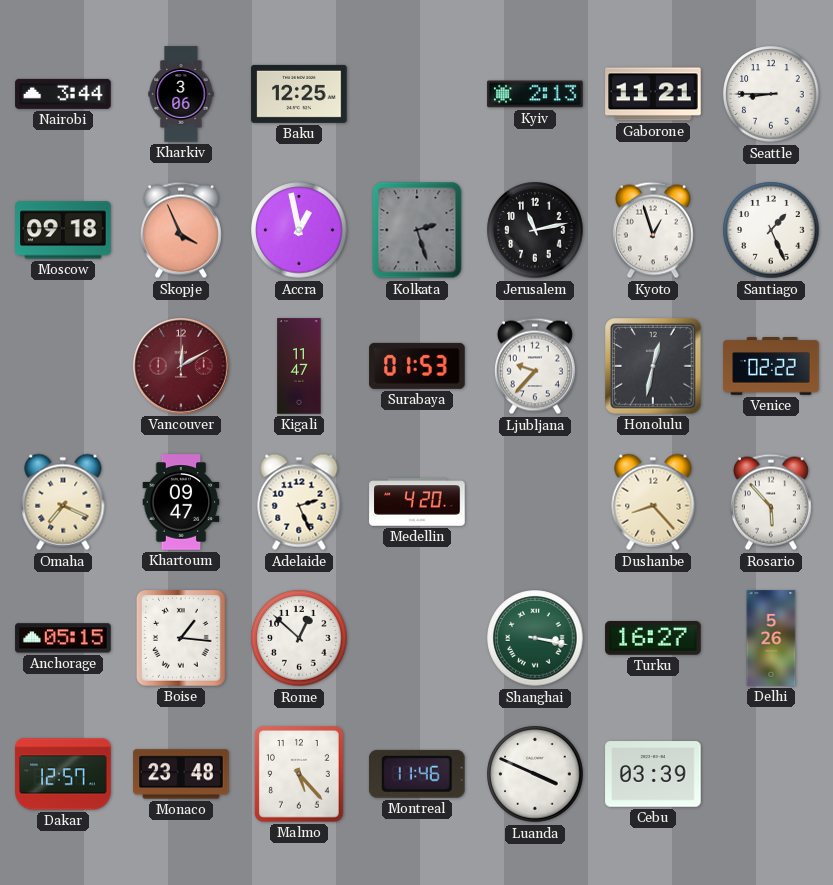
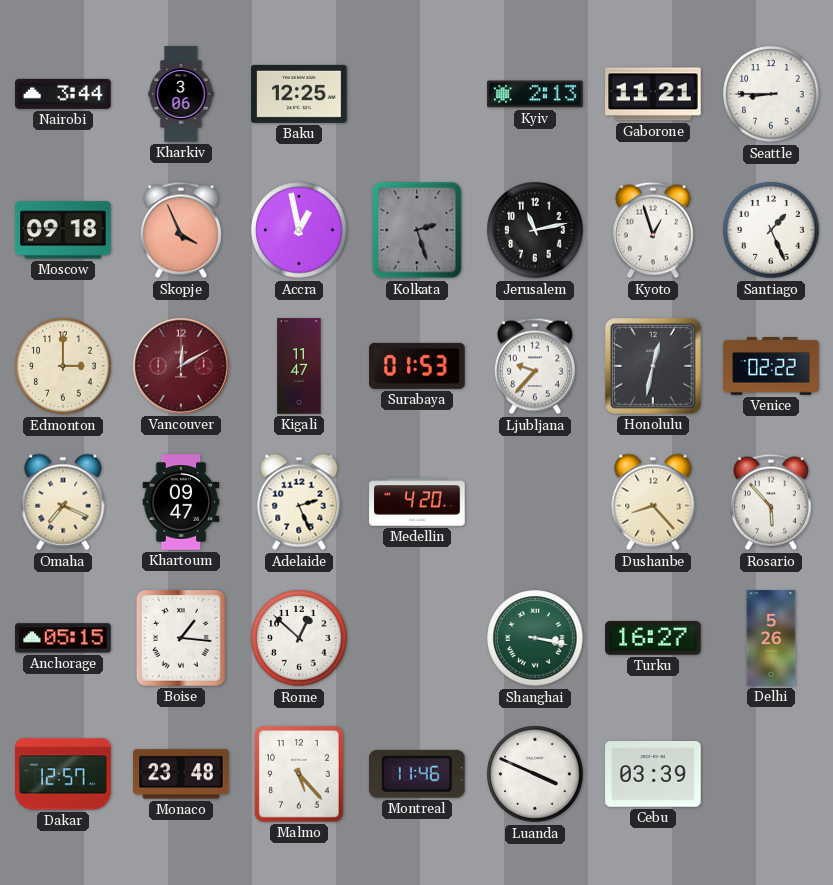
Edmonton: none -> 3:00 (63, 366)
